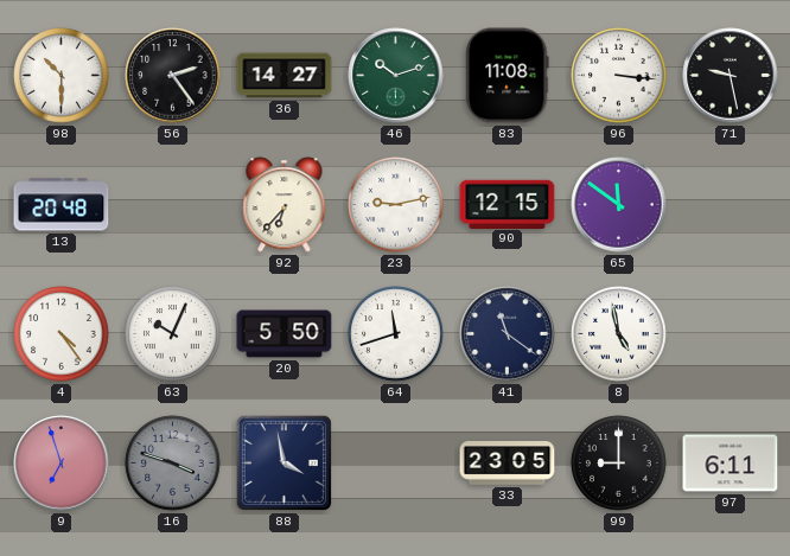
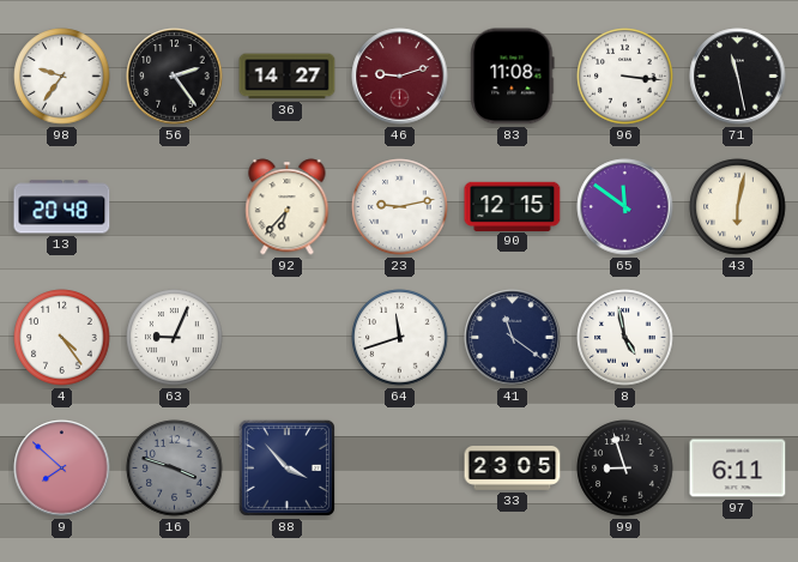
98: 10:30 -> 9:36 (62, 77)
46: 10:12 -> 9:12 (400, 77)
46 dial: green -> burgundy (400, 77)
71: 9:28 -> 11:28 (738, 77)
43: none -> 6:02 (738, 207)
63: 10:04 -> 9:04 (175, 338)
20: 5:50 -> none (285, 334)
9: 6:57 -> 7:52 (62, 469)
88: 3:58 -> 3:53 (286, 467)
99: 9:00 -> 8:57 (625, 469)
